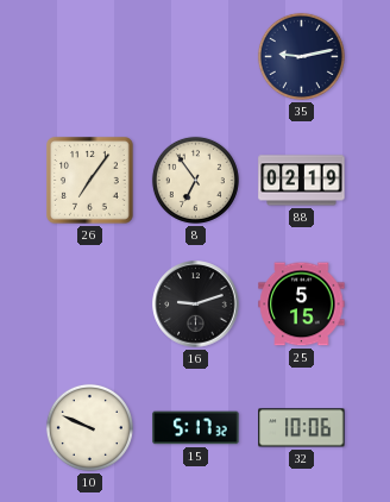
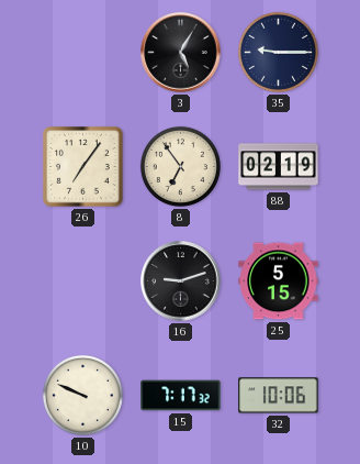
3: none -> 5:05 (181, 53)
35: 9:13 -> 9:15 (278, 52)
15: 5:17 -> 7:17 (181, 396)
